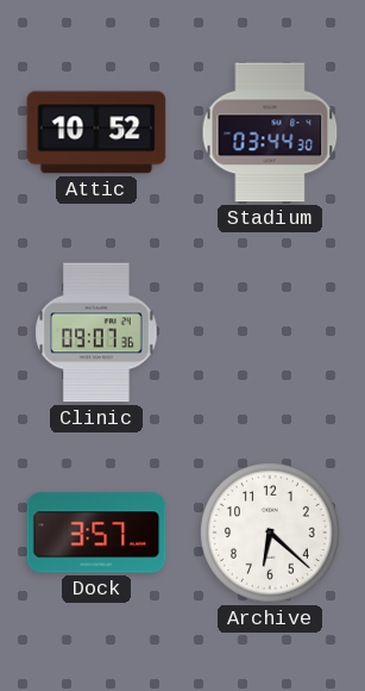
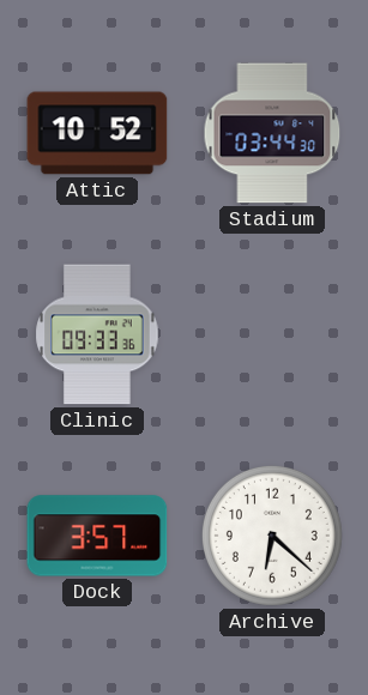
Clinic: 09:07 -> 09:33 (97, 334)
